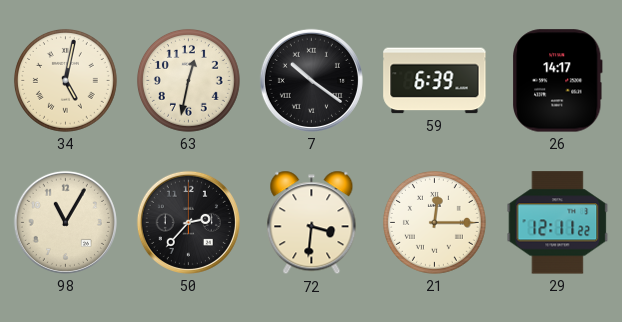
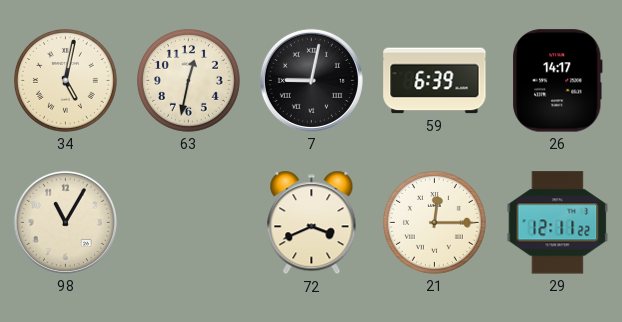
7: 10:21 -> 9:02 (311, 80)
50: 2:37 -> none (188, 222)
72: 3:31 -> 3:41 (312, 223)
